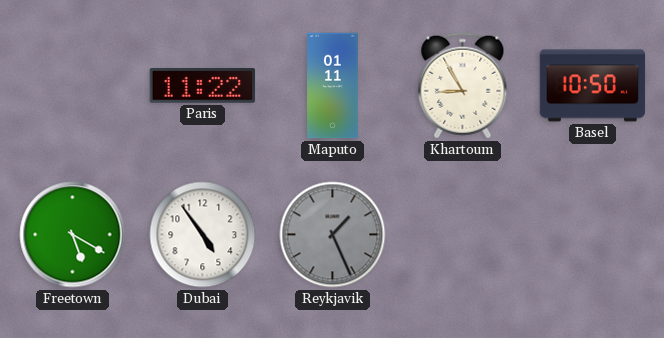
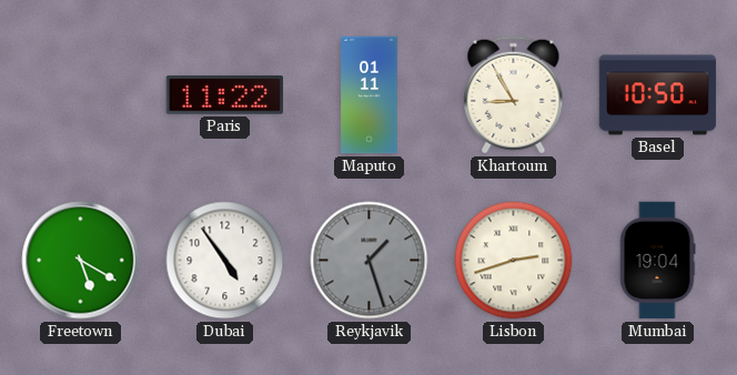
Reykjavik: 1:26 -> 1:27 (370, 261)
Lisbon: none -> 2:42 (514, 261)
Mumbai: none -> 19:04 (657, 261)
